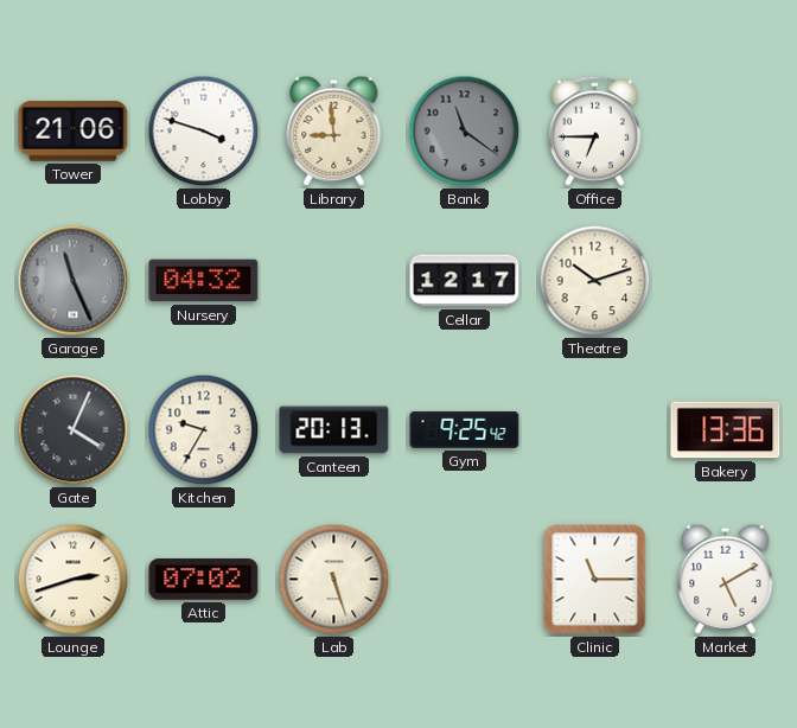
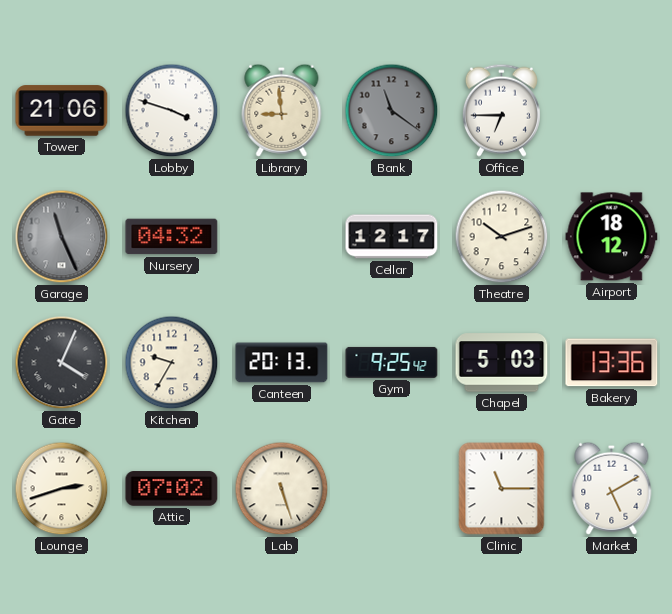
Airport: none -> 18:12 (612, 237)
Chapel: none -> 5:03 (502, 363)
